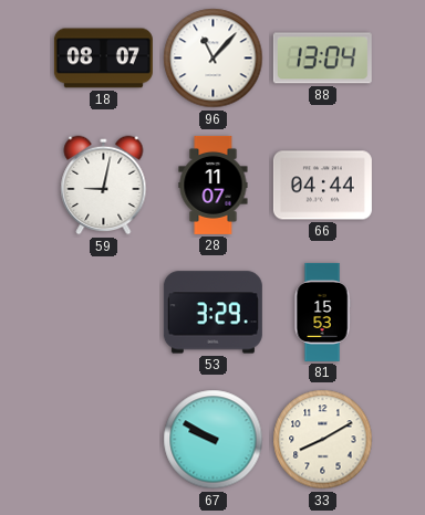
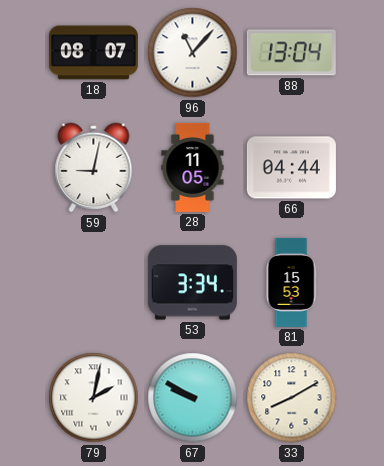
28: 11:07 -> 11:05 (193, 167)
53: 3:29 -> 3:34 (192, 283)
79: none -> 2:02 (94, 398)
